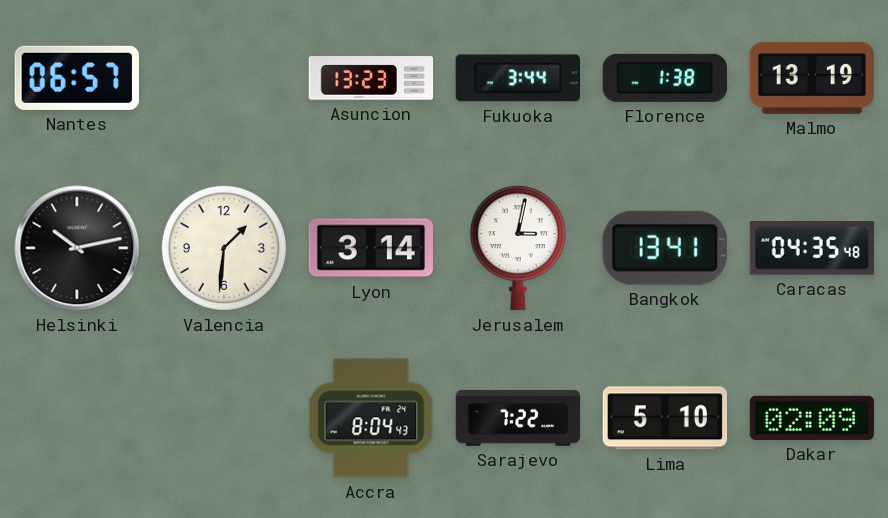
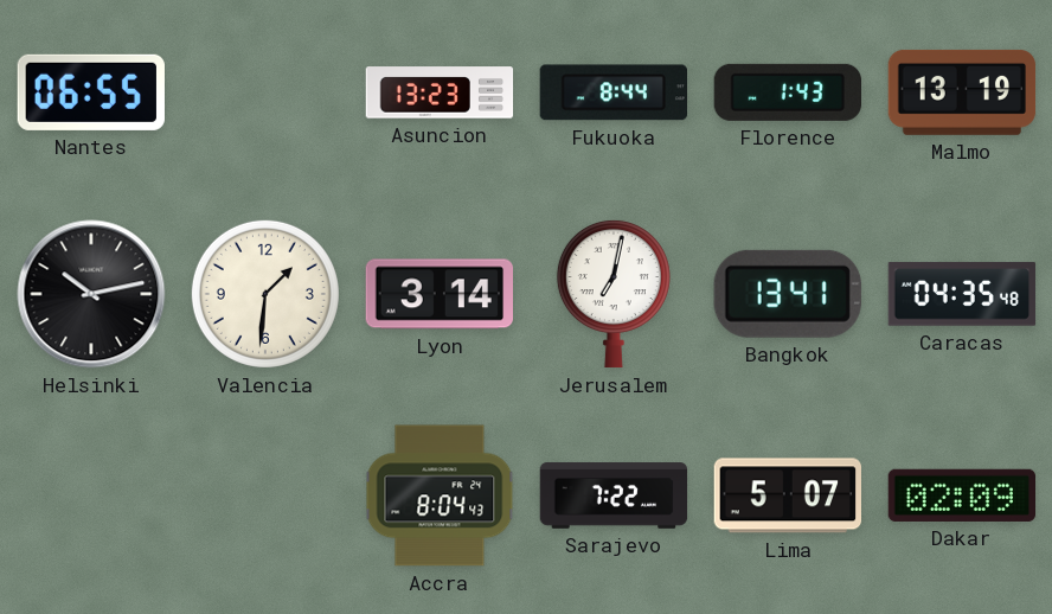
Nantes: 06:57 -> 06:55 (91, 92)
Fukuoka: 3:44 -> 8:44 (612, 92)
Florence: 1:38 -> 1:43 (787, 92)
Jerusalem: 3:02 -> 7:02 (614, 294)
Lima: 5:10 -> 5:07 (787, 495)
